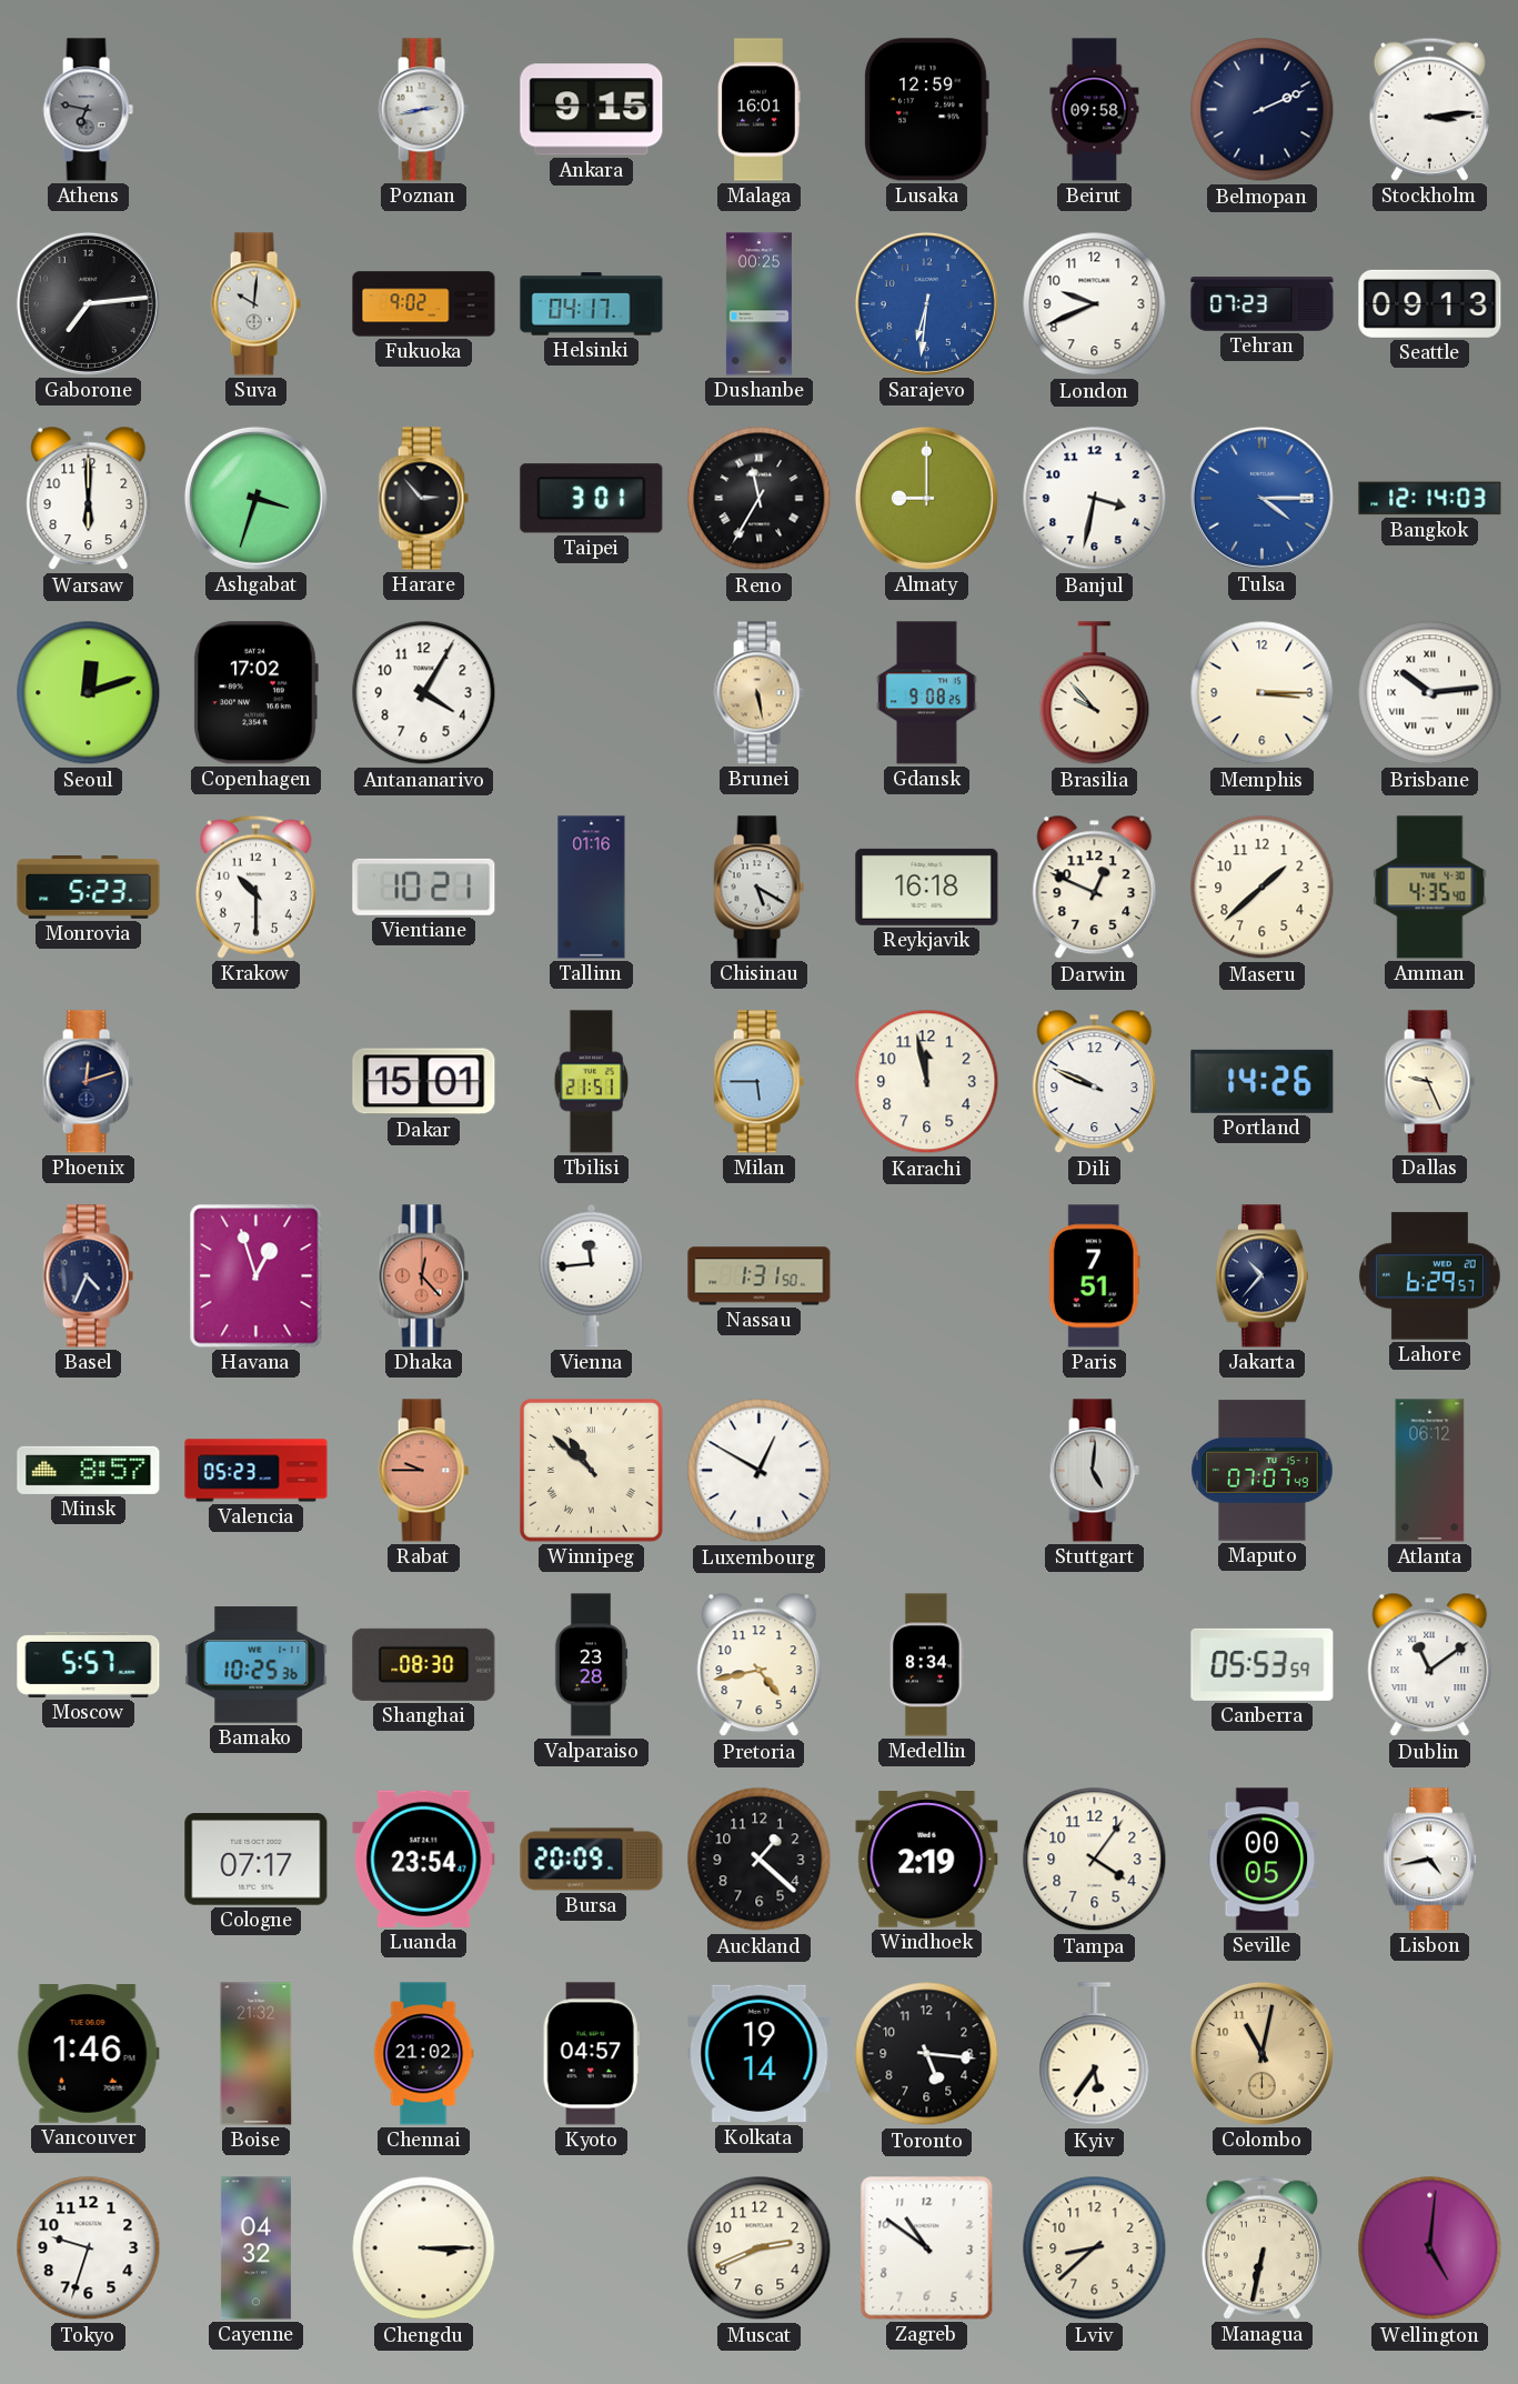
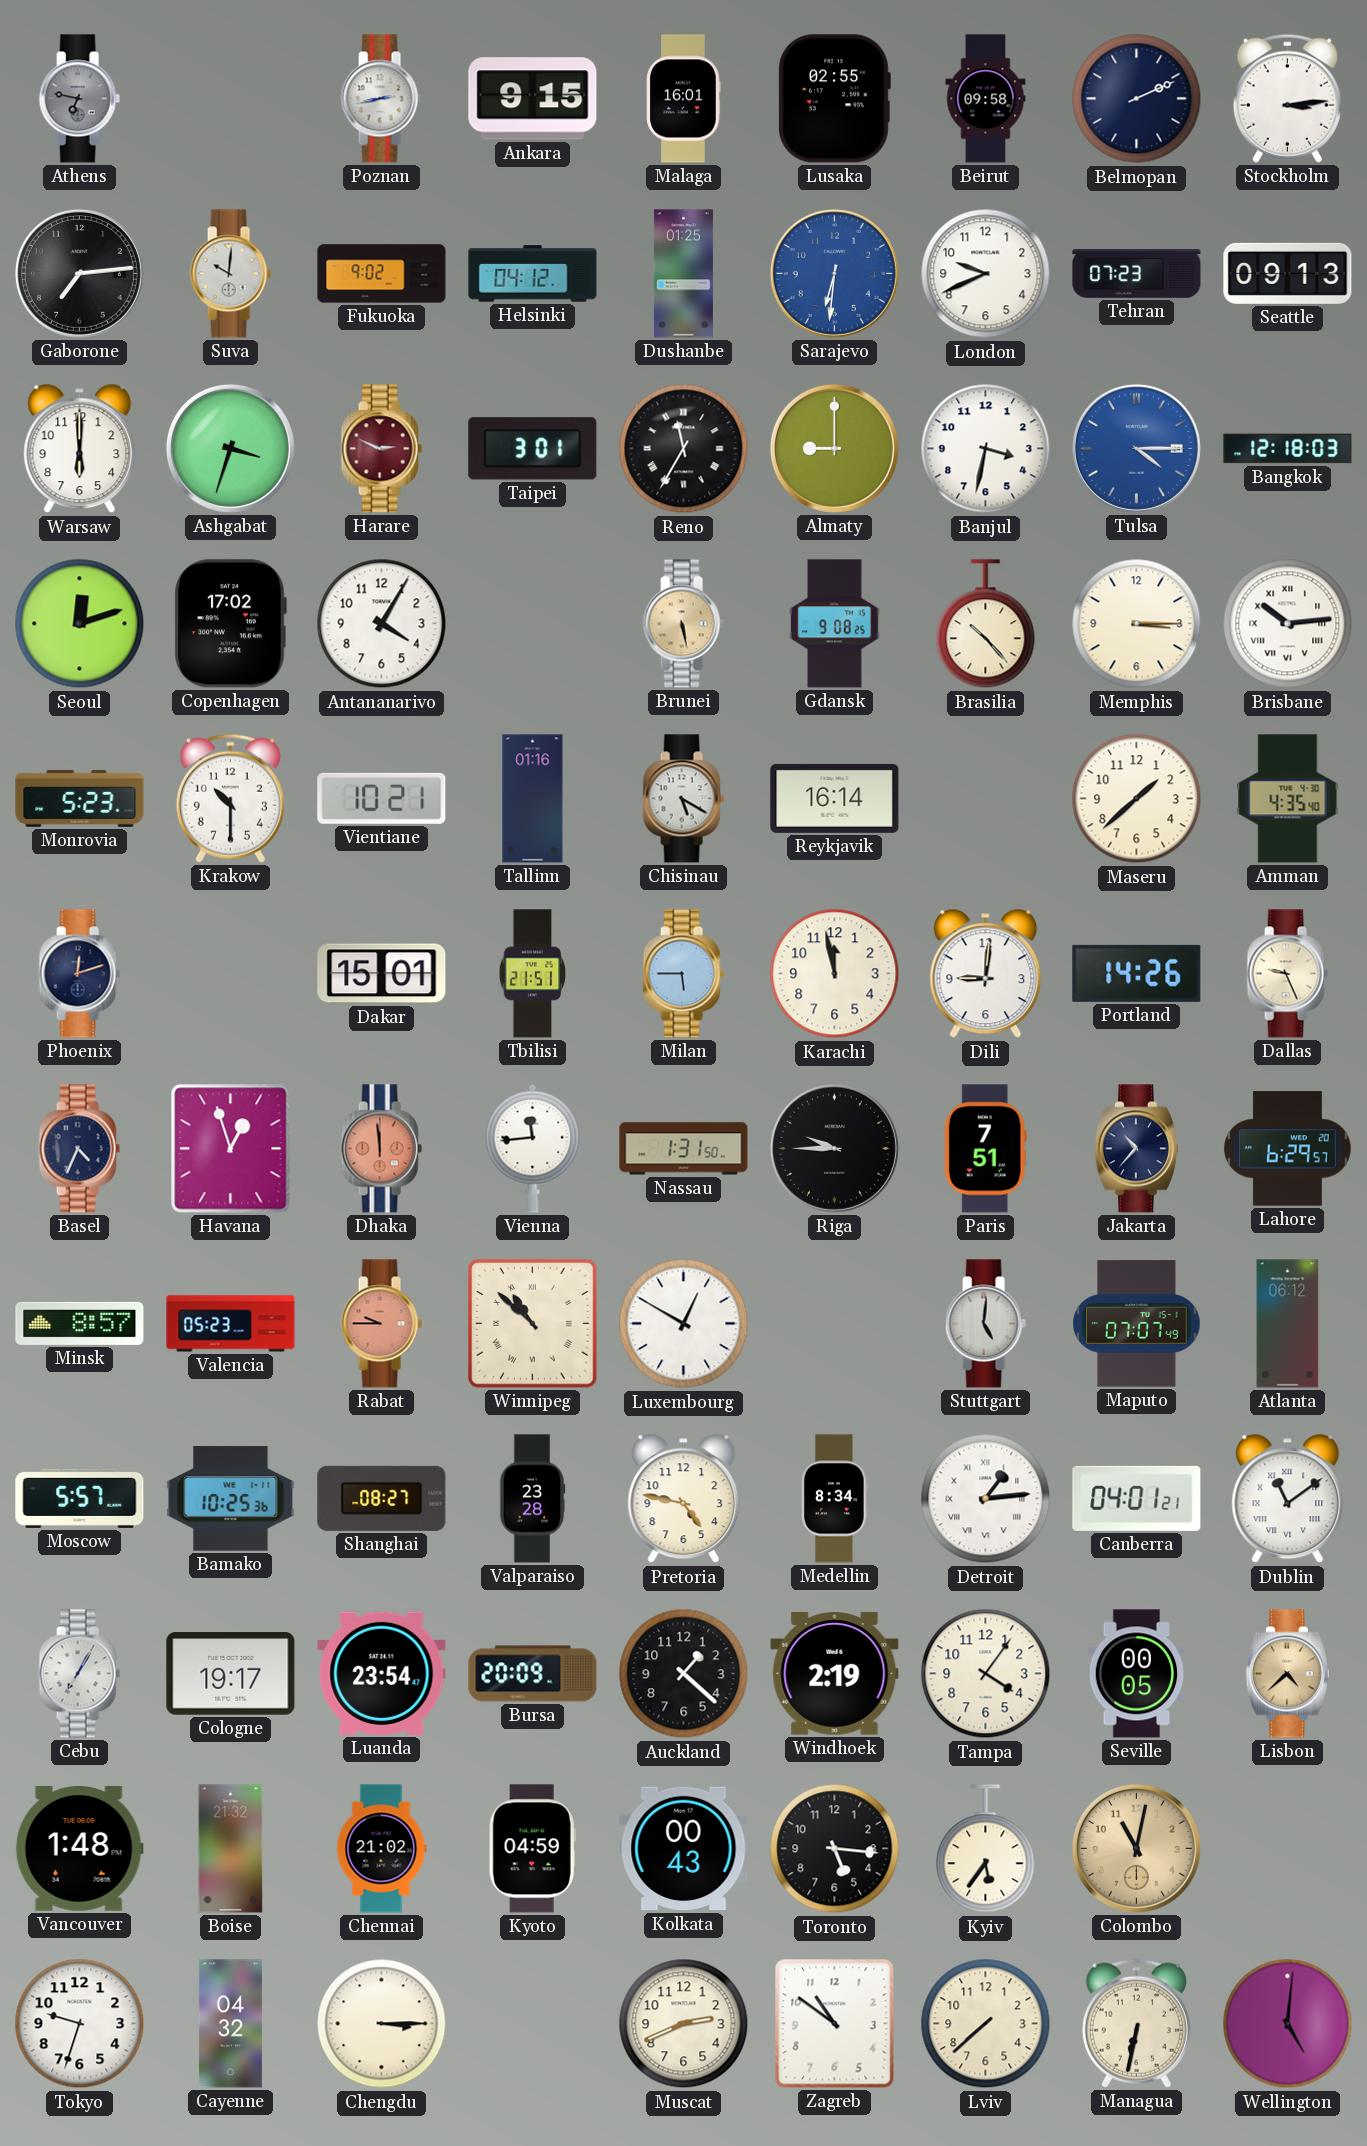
Lusaka: 12:59 -> 02:55 (834, 99)
Helsinki: 04:17 -> 04:12 (533, 274)
Dushanbe: 00:25 -> 01:25 (683, 274)
Harare: 2:53 -> 2:49 (381, 449)
Harare dial: black -> burgundy (381, 449)
Bangkok: 12:14 -> 12:18 (1288, 449)
Brasilia: 9:53 -> 10:23 (986, 624)
Reykjavik: 16:18 -> 16:14 (835, 798)
Darwin: 12:49 -> none (1095, 888)
Dili: 9:49 -> 9:01 (986, 974)
Dhaka: 12:23 -> 11:59 (381, 1149)
Riga: none -> 9:45 (834, 1148)
Shanghai: 08:30 -> 08:27 (382, 1498)
Pretoria: 4:43 -> 4:47 (684, 1499)
Detroit: none -> 1:14 (986, 1499)
Canberra: 05:53 -> 04:01 (1137, 1498)
Cebu: none -> 7:05 (79, 1674)
Cologne: 07:17 -> 19:17 (231, 1674)
Lisbon: 4:43 -> 4:38 (1287, 1674)
Lisbon dial: white -> champagne (1287, 1674)
Vancouver: 1:46 -> 1:48 (79, 1849)
Kyoto: 04:57 -> 04:59 (532, 1849)
Kolkata: 19:14 -> 00:43 (684, 1849)
Lviv: 8:38 -> 7:38 (986, 2024)
